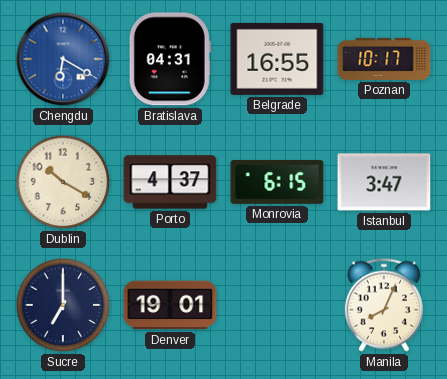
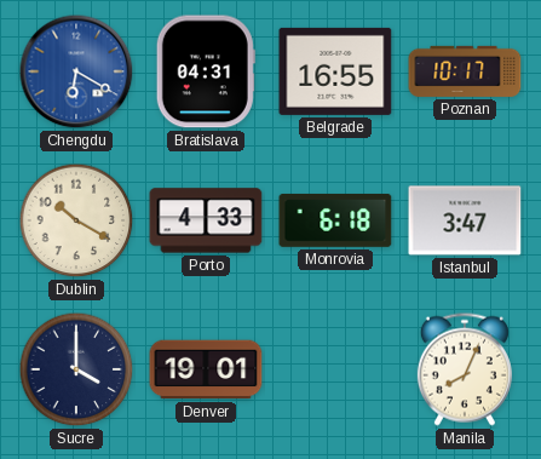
Porto: 4:37 -> 4:33 (206, 220)
Monrovia: 6:15 -> 6:18 (335, 220)
Sucre: 7:00 -> 4:00 (76, 369)
